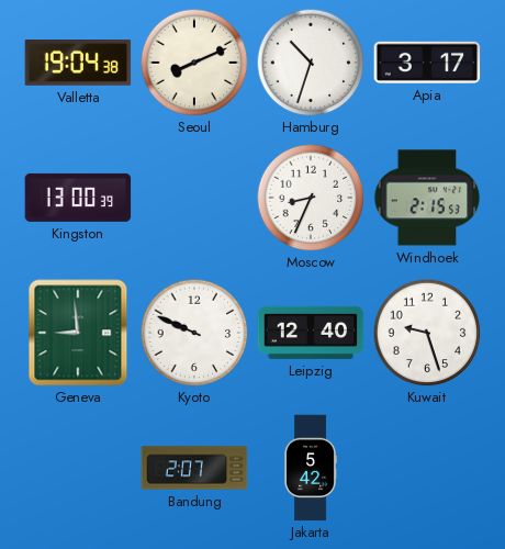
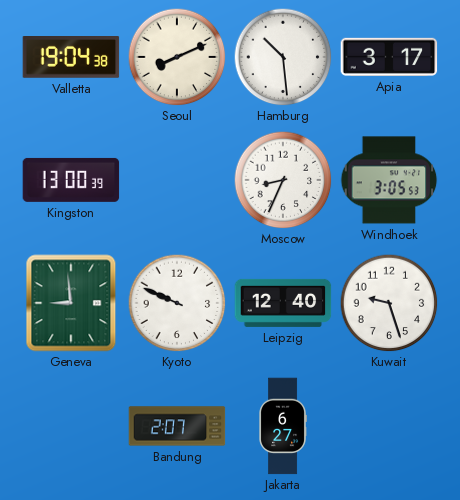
Hamburg: 10:33 -> 10:29 (283, 57)
Windhoek: 2:15 -> 3:05 (389, 180)
Jakarta: 5:42 -> 6:27 (283, 426)
